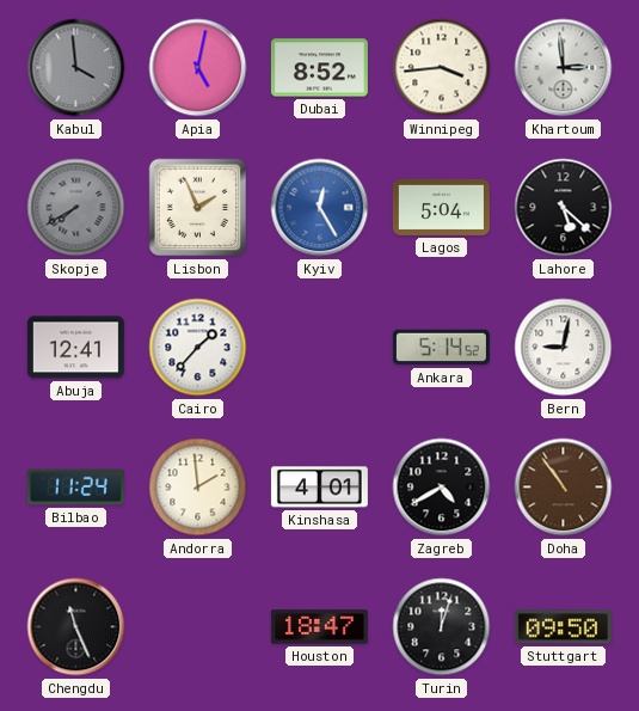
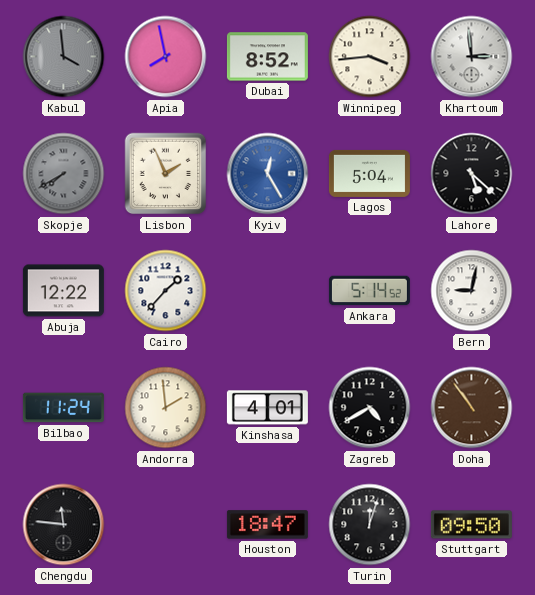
Apia: 5:02 -> 7:58 (166, 57)
Abuja: 12:41 -> 12:22 (63, 291)
Chengdu: 11:26 -> 11:46 (64, 525)
